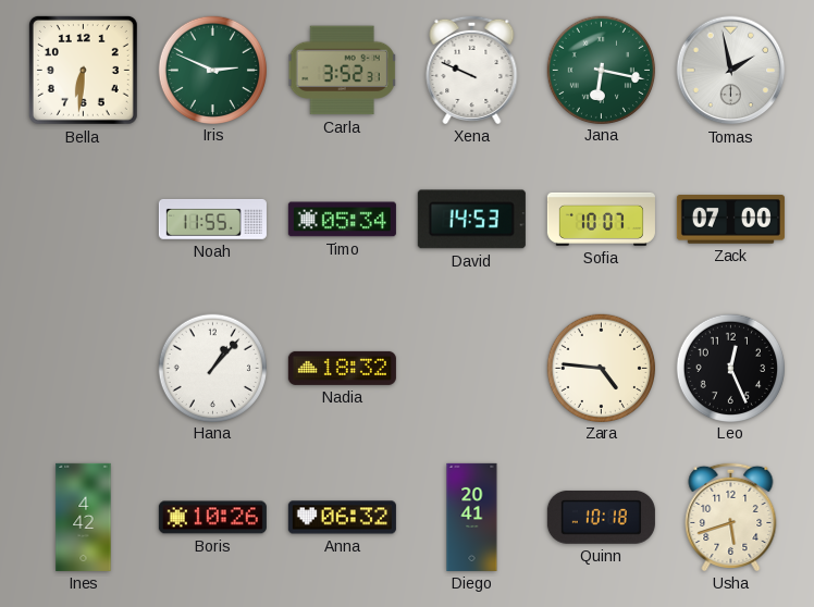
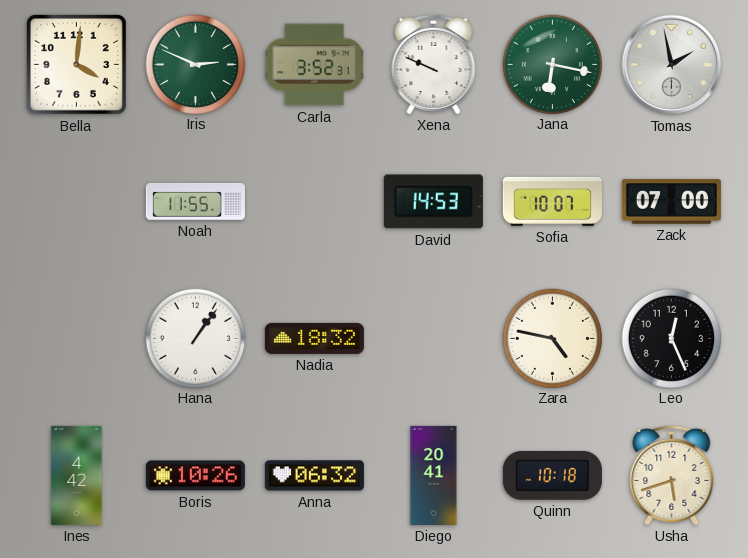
Bella: 6:31 -> 4:01 (76, 64)
Timo: 05:34 -> none (342, 220)
Hana: 1:07 -> 1:06 (195, 338)
Zara: 4:46 -> 4:47 (552, 338)
